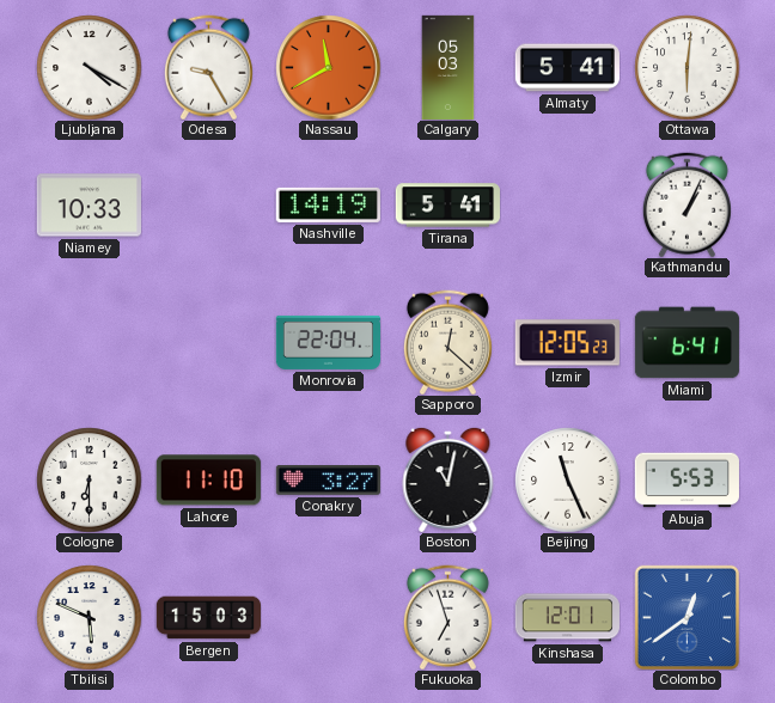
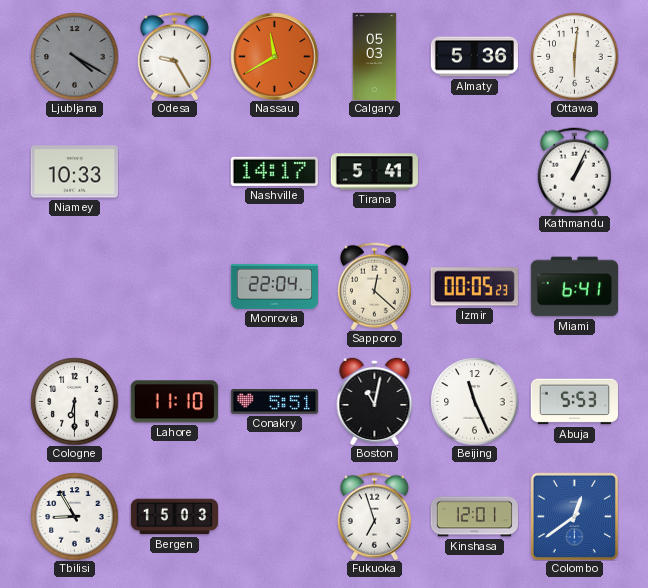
Ljubljana dial: white -> grey (74, 56)
Almaty: 5:41 -> 5:36 (474, 57)
Nashville: 14:19 -> 14:17 (274, 171)
Izmir: 12:05 -> 00:05 (474, 287)
Conakry: 3:27 -> 5:51 (274, 402)
Tbilisi: 5:49 -> 8:55 (74, 516)
